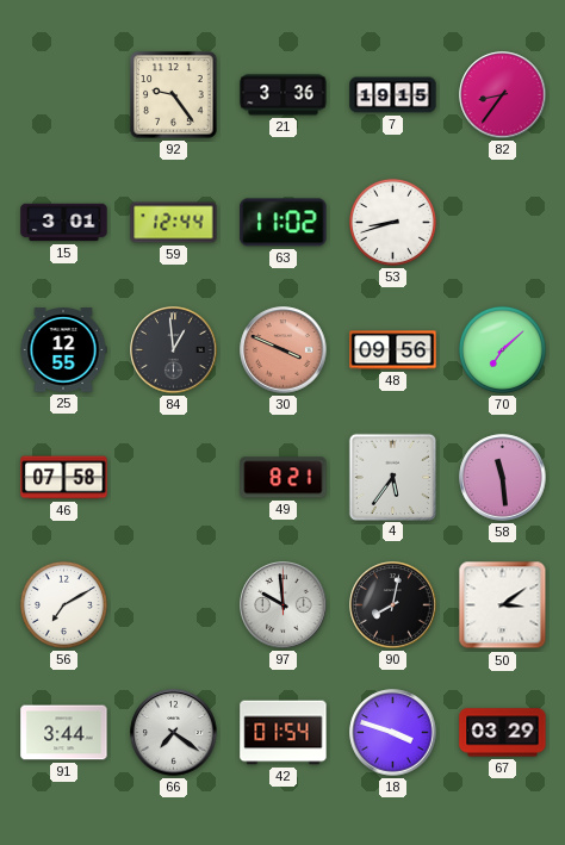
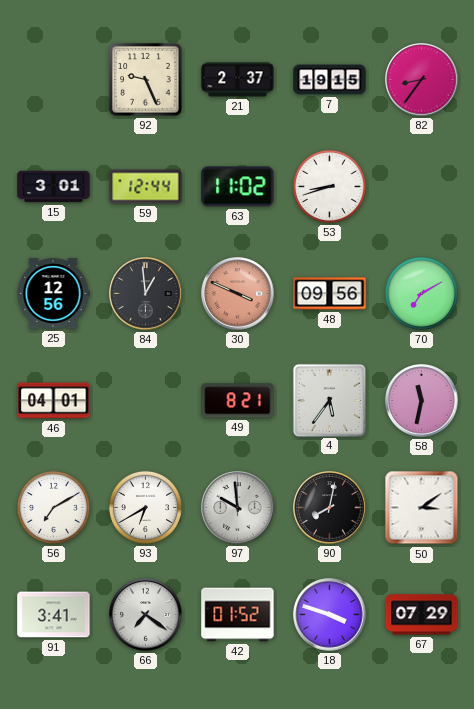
92: 9:24 -> 9:26 (146, 80)
21: 3:36 -> 2:37 (238, 80)
25: 12:55 -> 12:56 (53, 294)
70: 7:08 -> 7:10 (421, 293)
46: 07:58 -> 04:01 (54, 401)
58: 11:29 -> 11:32 (422, 401)
93: none -> 6:40 (145, 507)
91: 3:44 -> 3:41 (54, 615)
42: 01:54 -> 01:52 (238, 615)
67: 03:29 -> 07:29 (422, 615)
